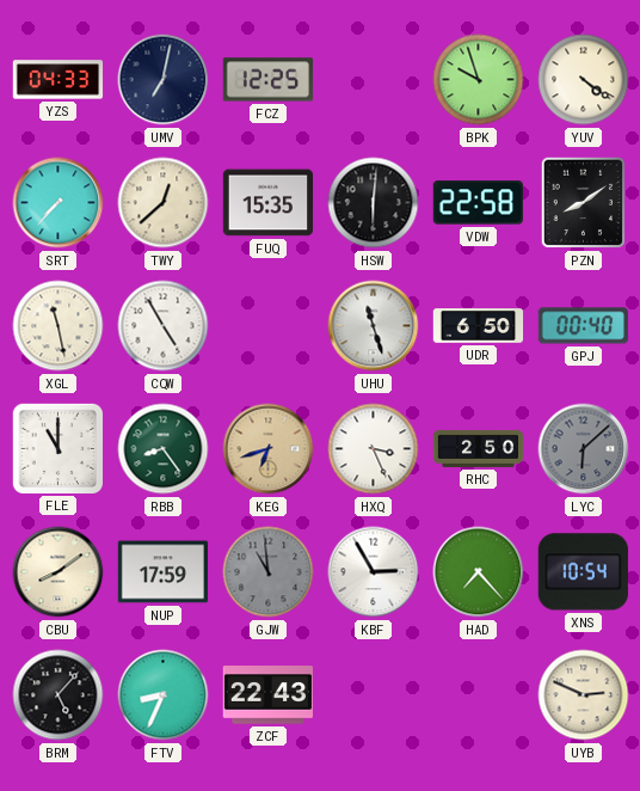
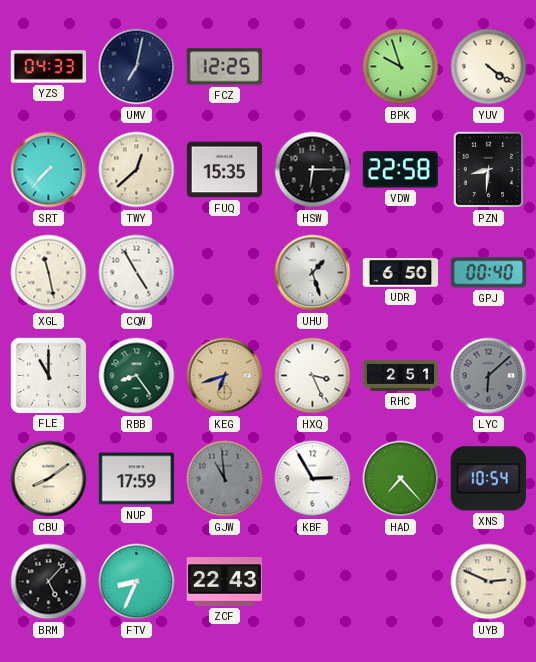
HSW: 6:01 -> 6:15 (313, 170)
PZN: 8:09 -> 8:31 (489, 170)
UHU: 11:27 -> 1:27 (313, 273)
RHC: 2:50 -> 2:51 (401, 375)
